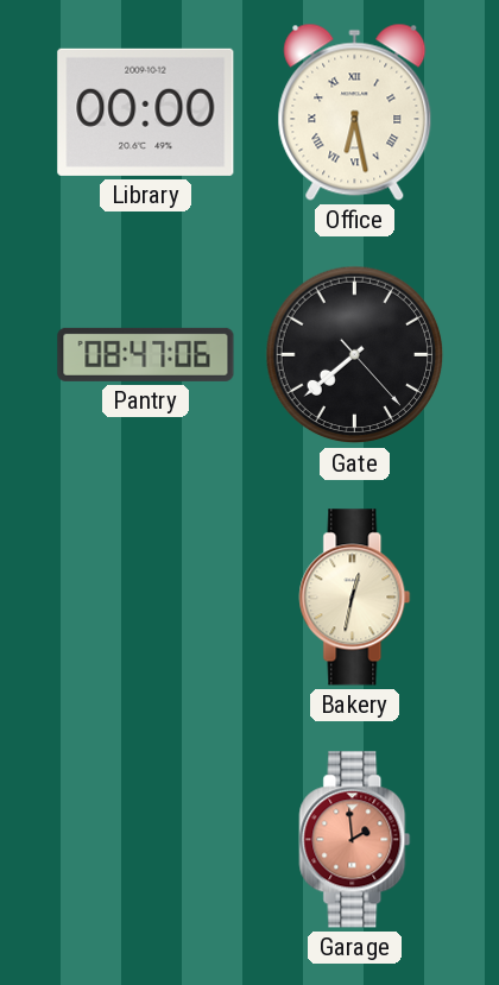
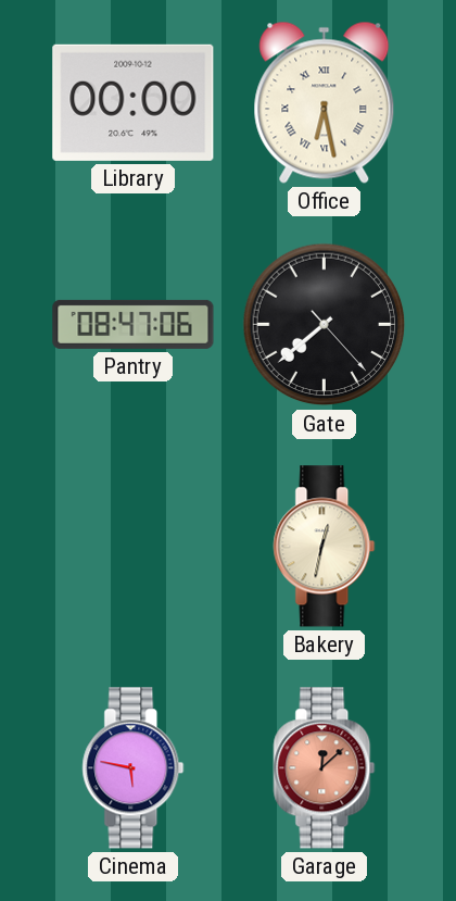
Cinema: none -> 5:47 (134, 768)
Garage: 1:59 -> 12:08 (325, 768)
